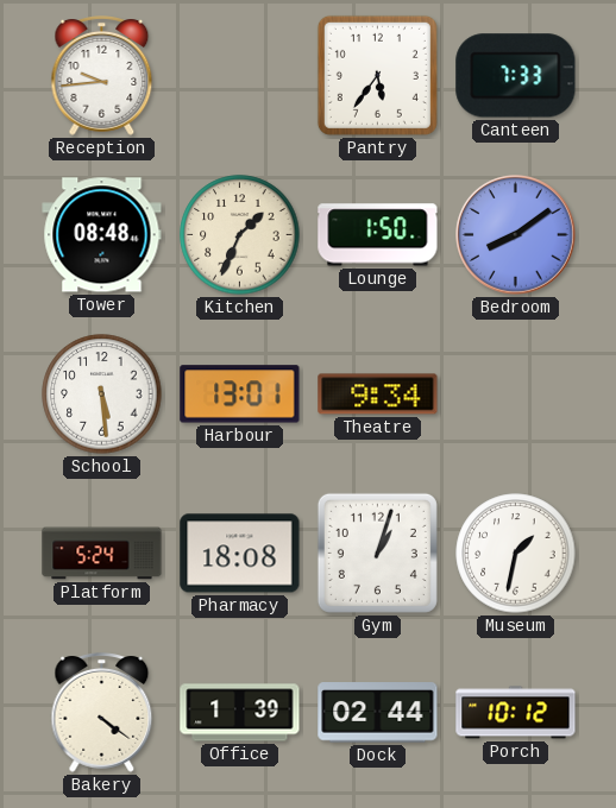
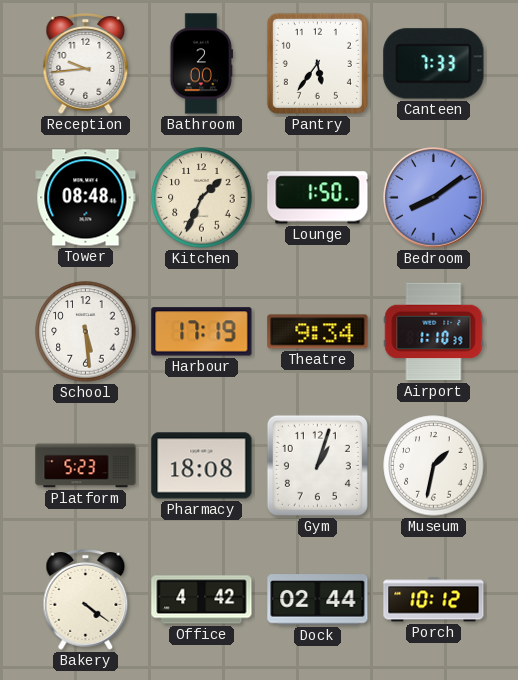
Bathroom: none -> 2:00 (201, 64)
Harbour: 13:01 -> 17:19 (202, 332)
Airport: none -> 1:10 (434, 332)
Platform: 5:24 -> 5:23 (86, 466)
Office: 1:39 -> 4:42 (202, 600)
